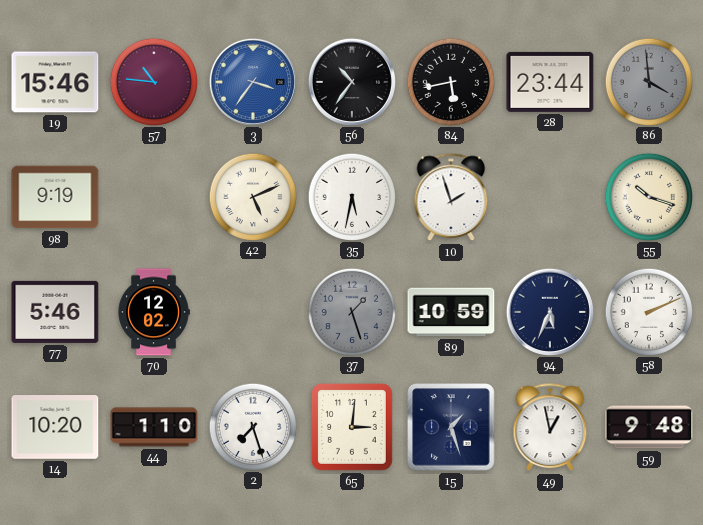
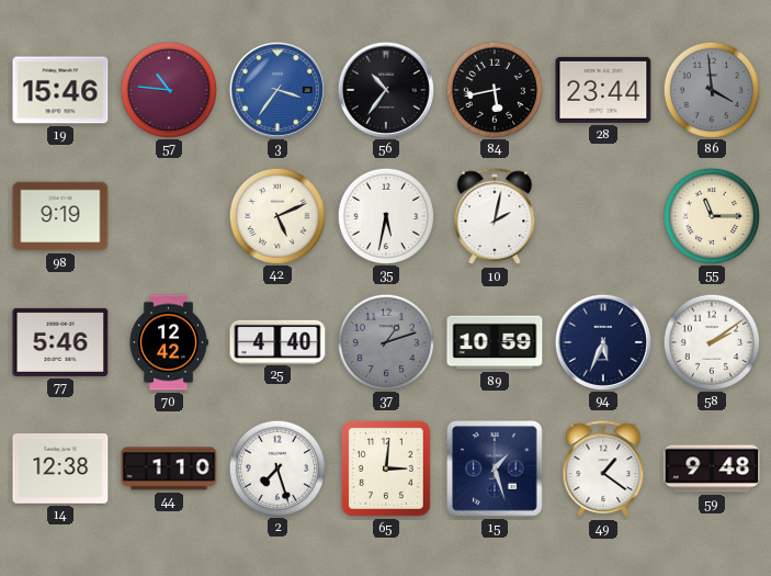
10: 1:57 -> 2:02 (495, 217)
55: 10:18 -> 11:15 (711, 215)
70: 12:02 -> 12:42 (169, 342)
25: none -> 4:40 (277, 341)
37: 1:27 -> 1:12 (385, 341)
58: 2:11 -> 2:09 (711, 341)
14: 10:20 -> 12:38 (60, 468)
49: 12:58 -> 1:21 (603, 470)
